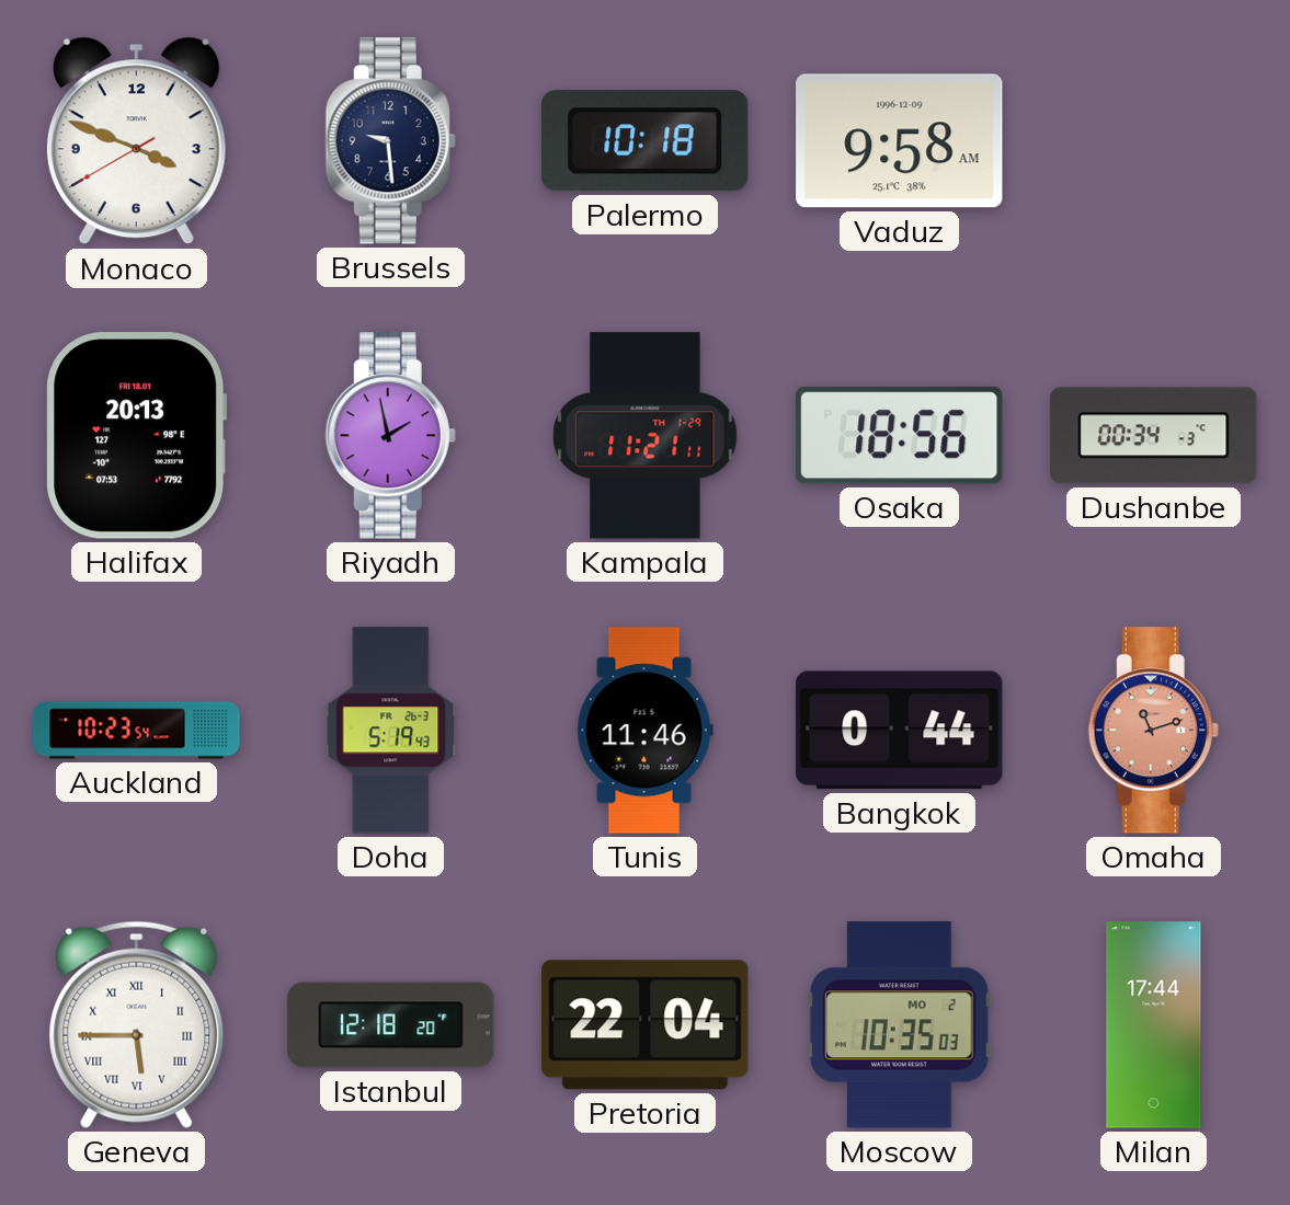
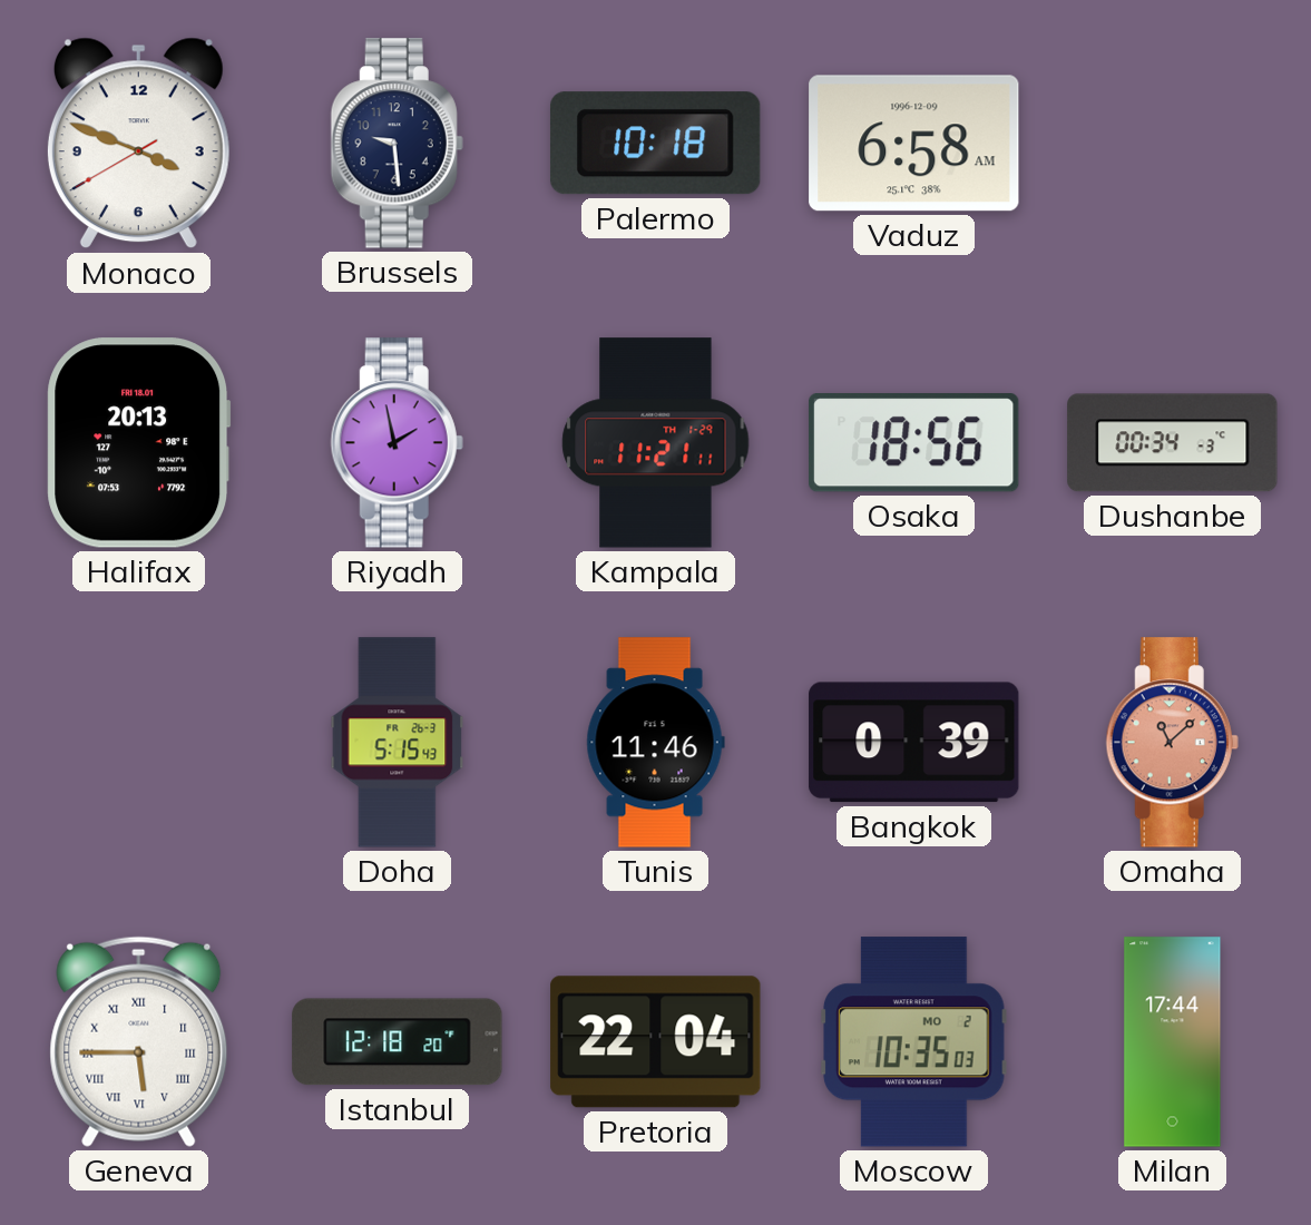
Vaduz: 9:58 -> 6:58 (914, 144)
Auckland: 10:23 -> none (137, 731)
Doha: 5:19 -> 5:15 (398, 743)
Bangkok: 0:44 -> 0:39 (914, 743)
Omaha: 11:12 -> 11:08 (1172, 743)
